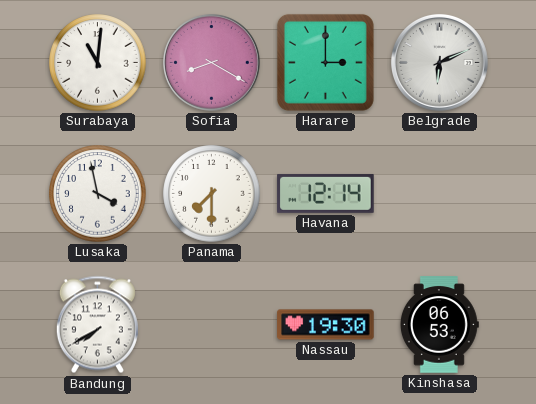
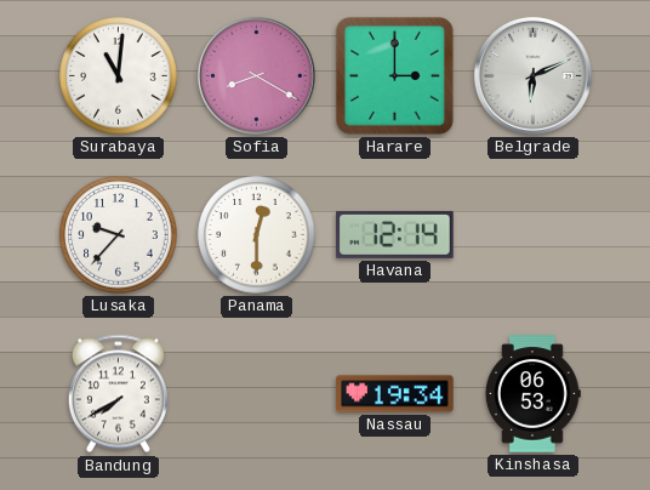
Lusaka: 3:58 -> 9:37 (119, 235)
Panama: 7:30 -> 12:30 (257, 235)
Nassau: 19:30 -> 19:34 (395, 394)
